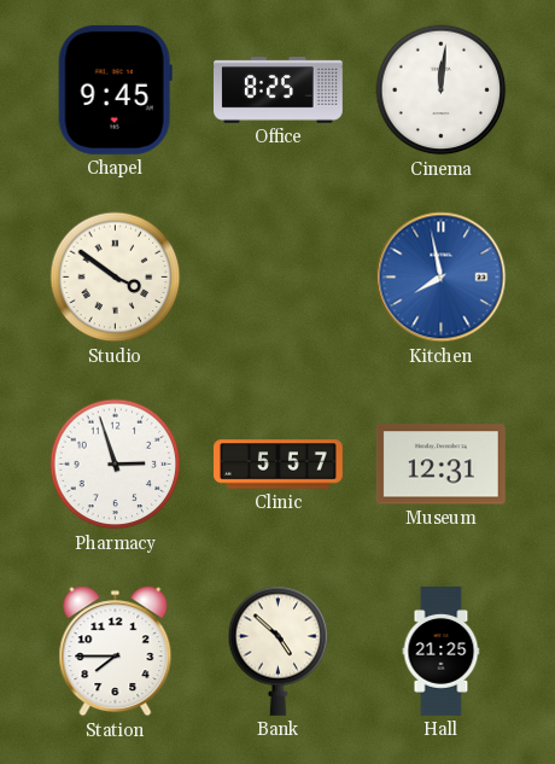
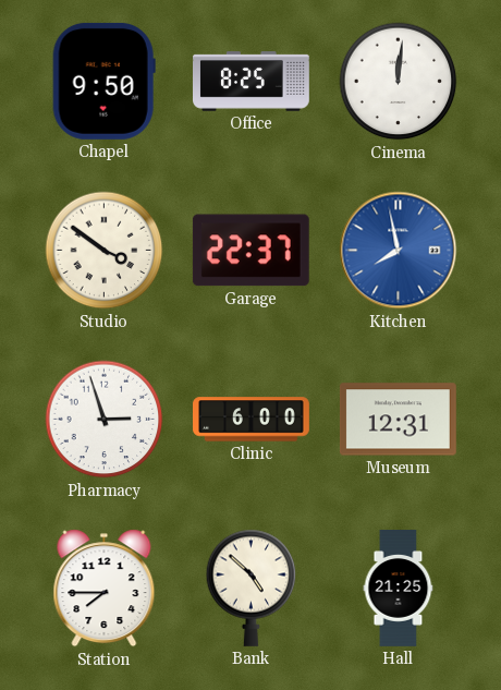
Chapel: 9:45 -> 9:50 (103, 81)
Garage: none -> 22:37 (250, 251)
Clinic: 5:57 -> 6:00 (252, 420)
